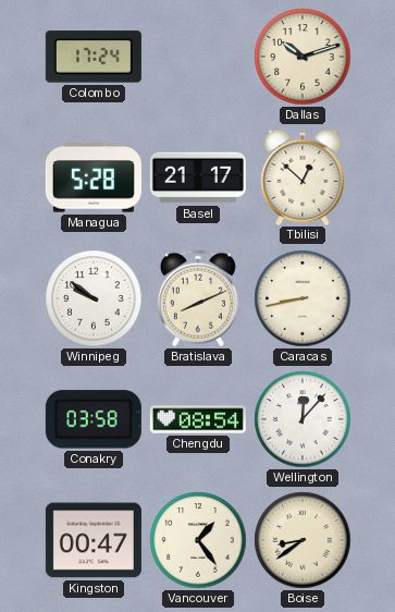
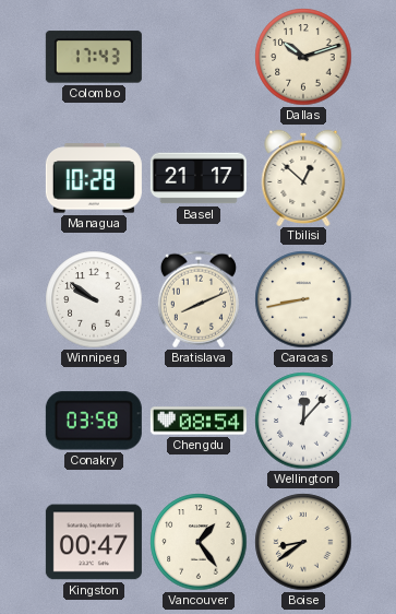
Colombo: 17:24 -> 17:43 (94, 57)
Managua: 5:28 -> 10:28 (94, 178)
